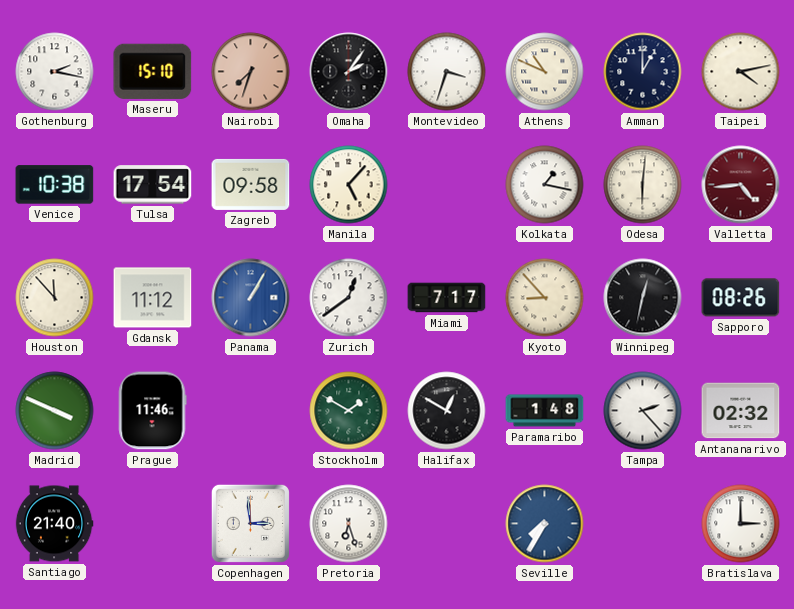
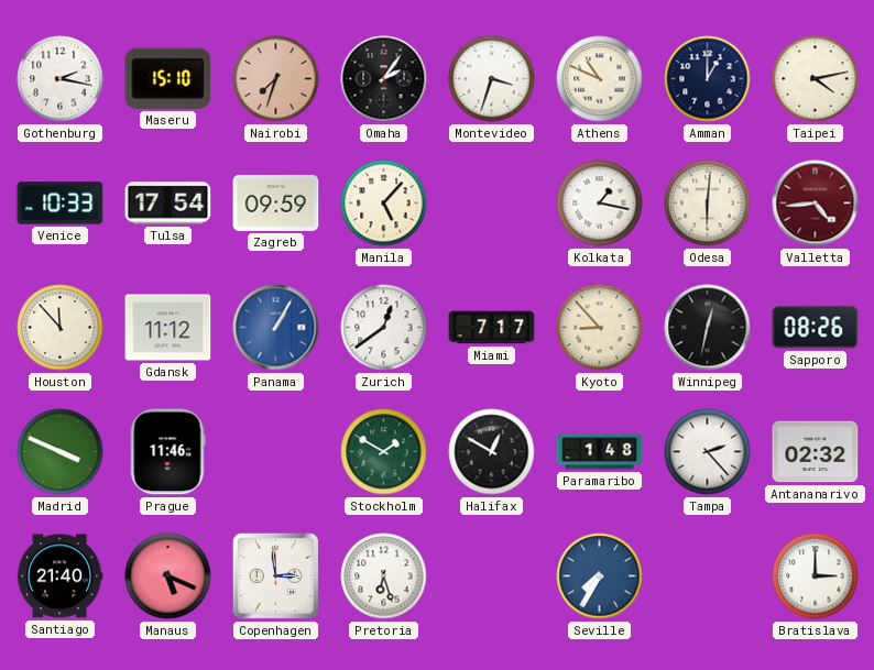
Venice: 10:38 -> 10:33 (61, 204)
Zagreb: 09:58 -> 09:59 (276, 202)
Manaus: none -> 5:19 (168, 576)
